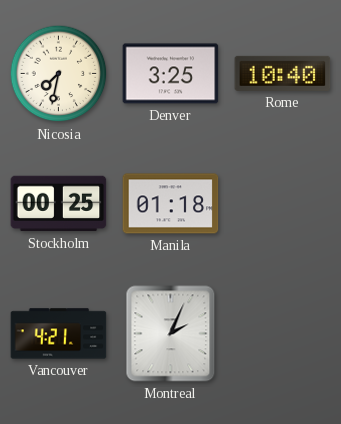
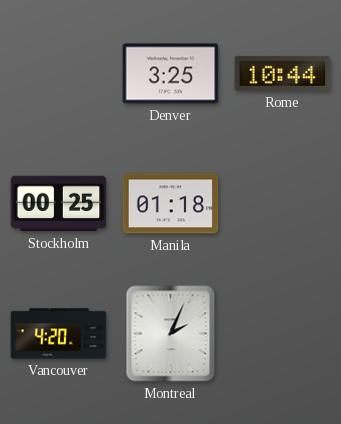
Nicosia: 7:32 -> none (59, 74)
Rome: 10:40 -> 10:44 (283, 73)
Vancouver: 4:21 -> 4:20 (59, 334)
